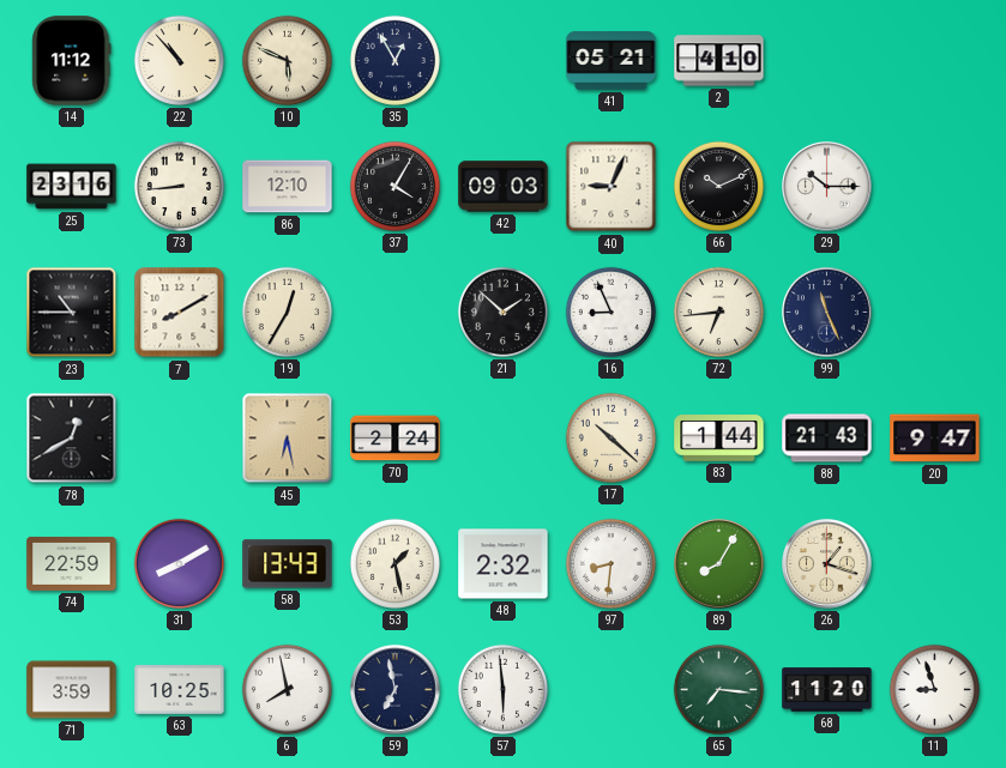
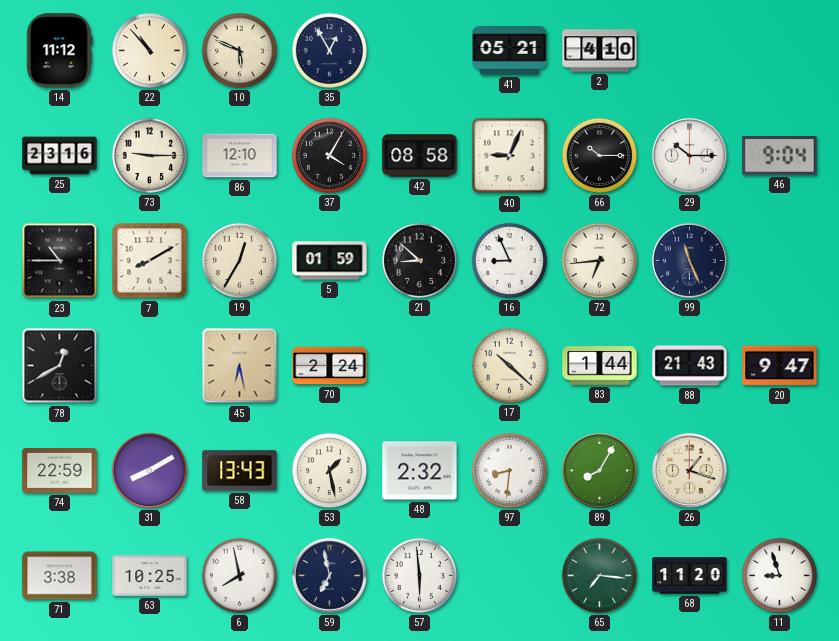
73: 8:44 -> 9:15 (149, 155)
42: 09:03 -> 08:58 (420, 156)
66: 10:11 -> 10:15 (599, 155)
46: none -> 9:04 (780, 156)
5: none -> 01:59 (330, 261)
21: 1:52 -> 8:52 (419, 260)
71: 3:59 -> 3:38 (60, 576)
